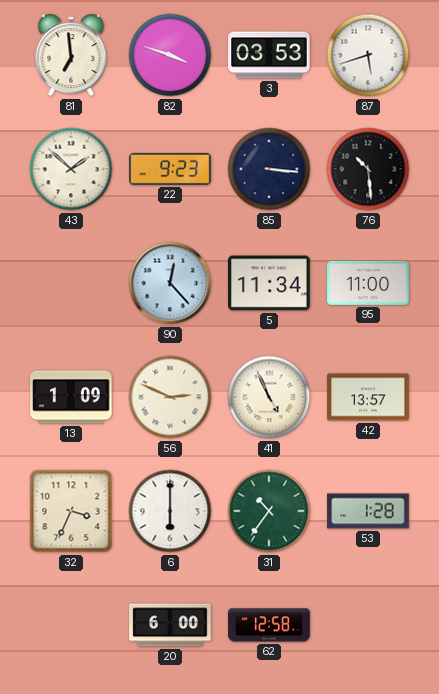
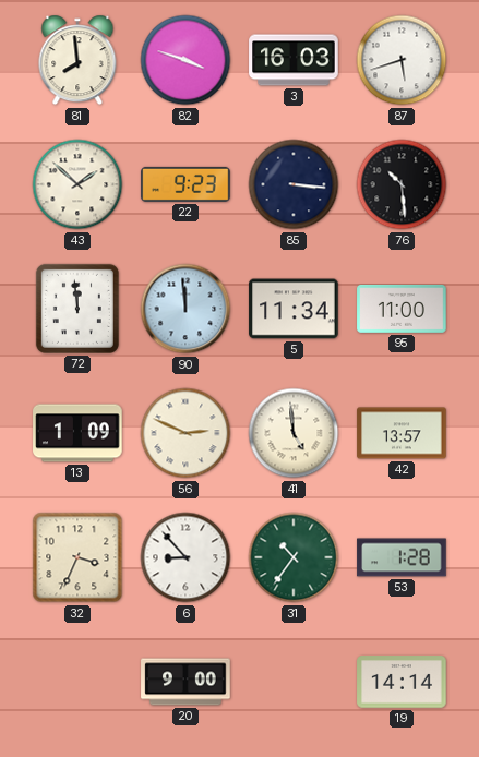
81: 6:59 -> 7:59 (77, 60)
3: 03:53 -> 16:03 (294, 60)
72: none -> 11:59 (77, 309)
90: 12:23 -> 11:59 (185, 309)
41: 4:56 -> 4:59 (294, 433)
6: 6:00 -> 8:53 (185, 557)
20: 6:00 -> 9:00 (185, 682)
62: 12:58 -> none (269, 625)
19: none -> 14:14 (402, 682)
